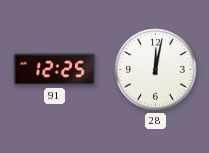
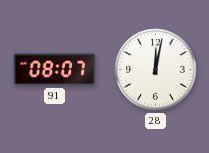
91: 12:25 -> 08:07 (55, 70)
